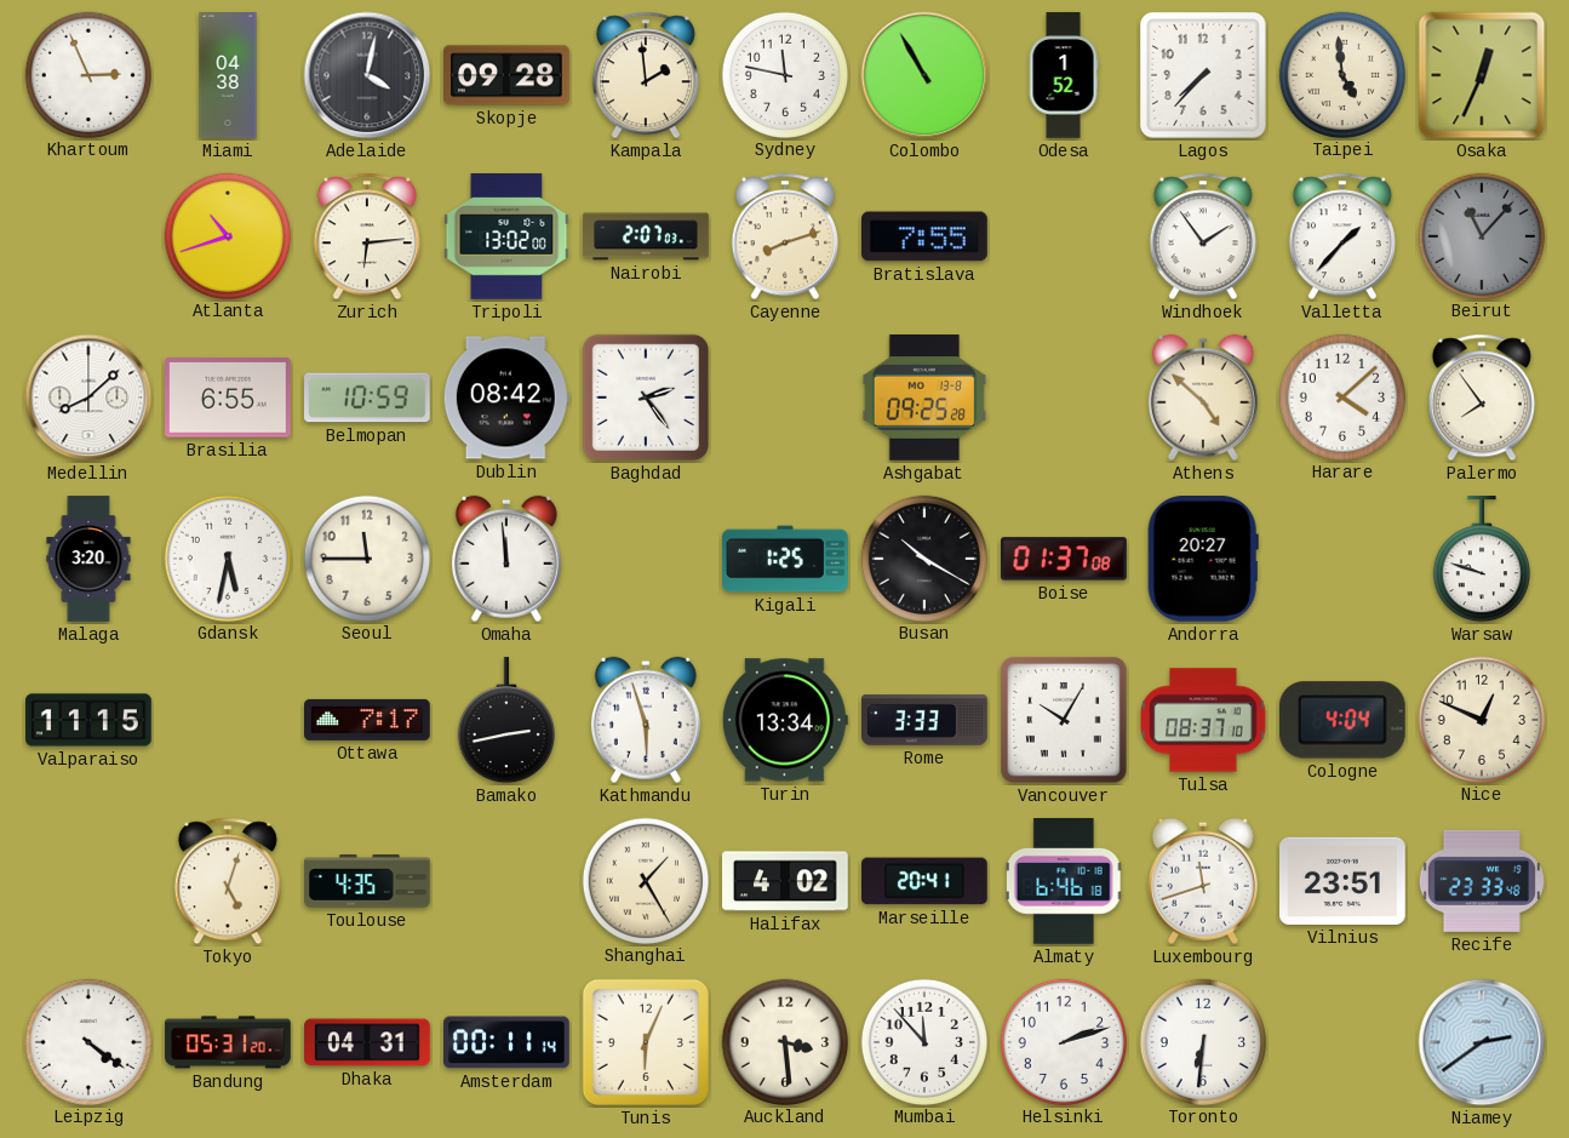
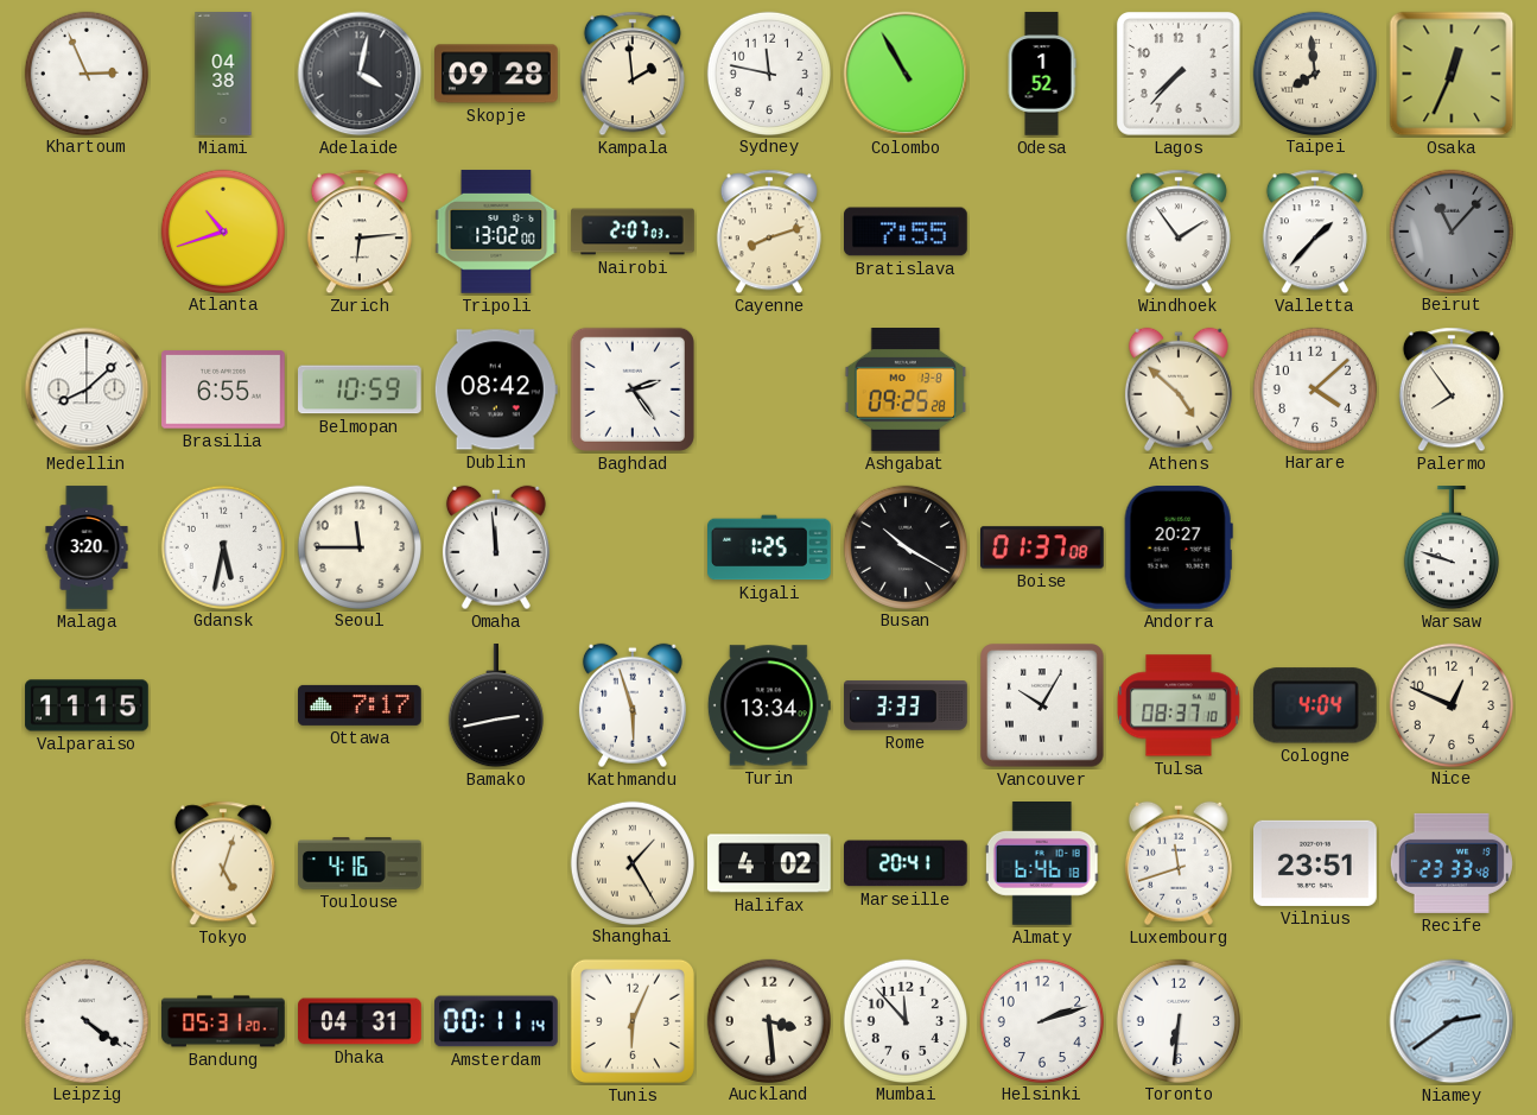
Taipei: 4:59 -> 7:59 (1314, 72)
Toulouse: 4:35 -> 4:16 (360, 863)
